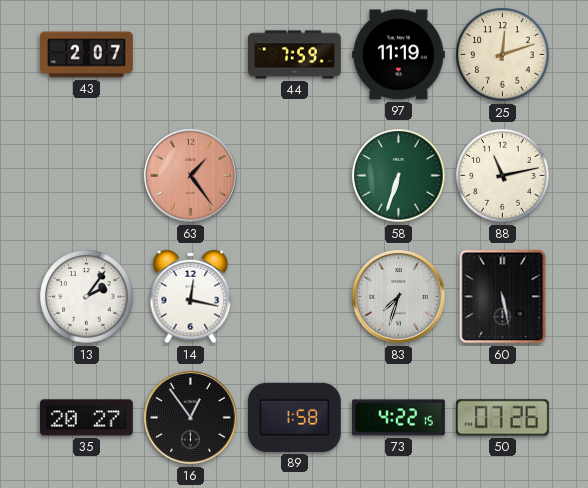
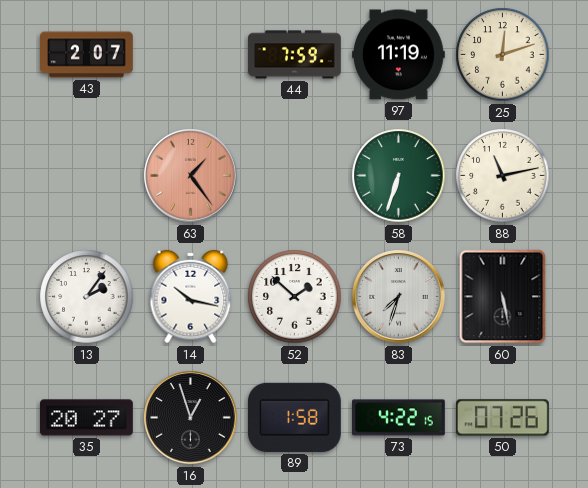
14: 12:17 -> 10:17 (191, 297)
52: none -> 1:52 (295, 297)
16: 12:54 -> 12:57 (191, 418)
